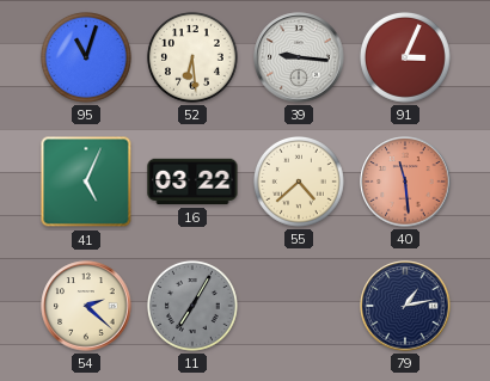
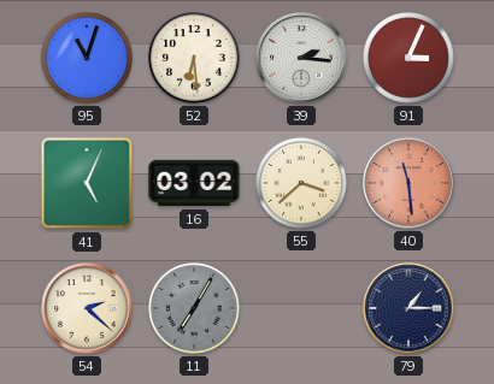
39: 9:16 -> 2:16 (301, 58)
16: 03:22 -> 03:02 (194, 183)
55: 4:38 -> 3:38 (301, 183)
79: 1:13 -> 1:15 (408, 308)
